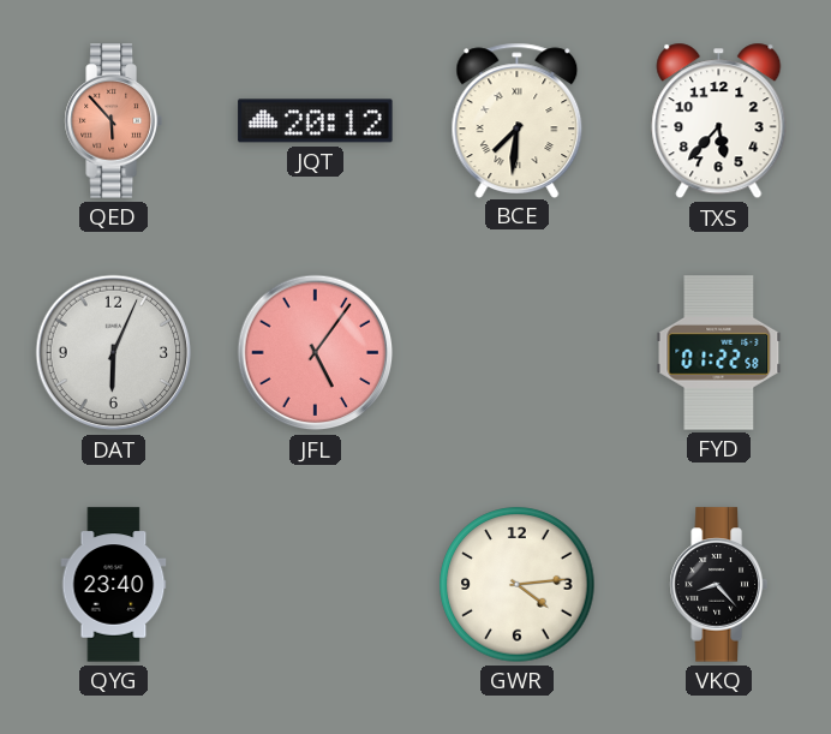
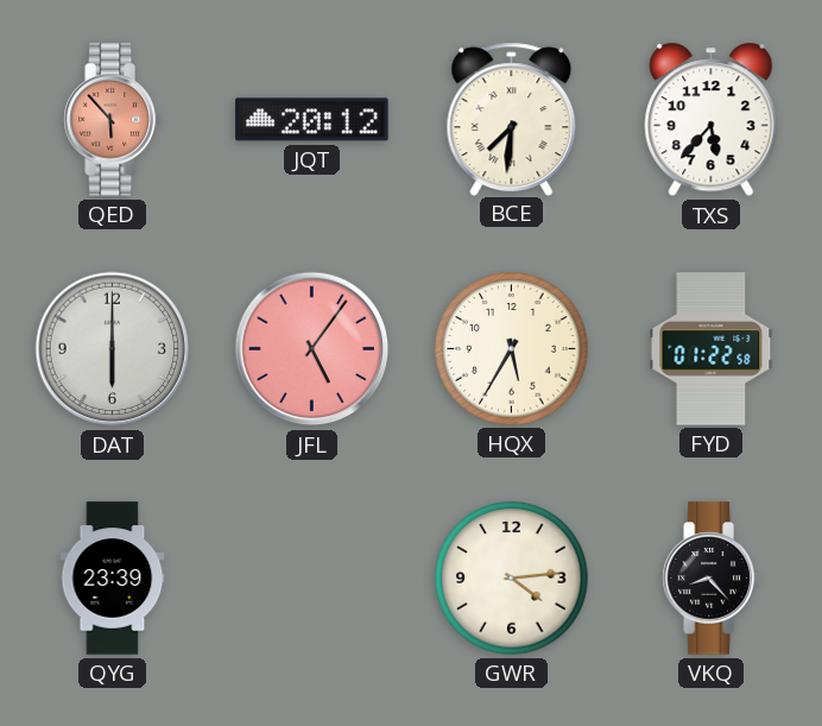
DAT: 6:04 -> 6:00 (113, 349)
HQX: none -> 5:35 (512, 349)
QYG: 23:40 -> 23:39 (113, 579)
